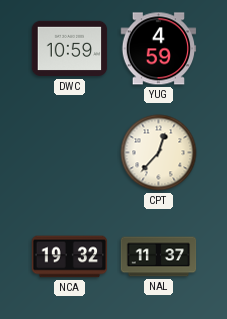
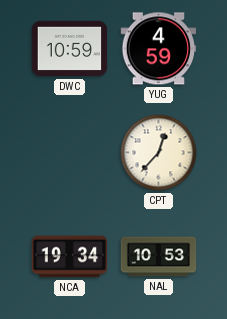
NCA: 19:32 -> 19:34 (70, 257)
NAL: 11:37 -> 10:53 (159, 257)
